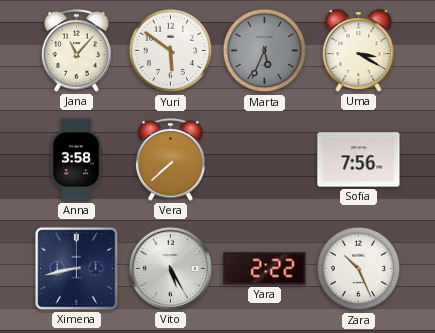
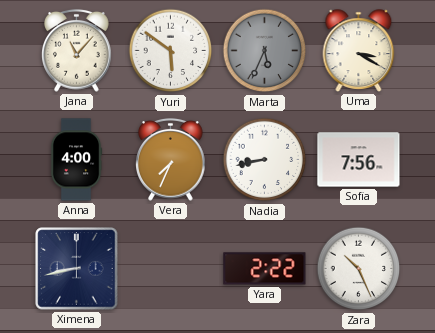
Anna: 3:58 -> 4:00 (76, 160)
Vera: 7:38 -> 7:34 (171, 159)
Nadia: none -> 8:43 (265, 160)
Vito: 5:25 -> none (170, 268)
